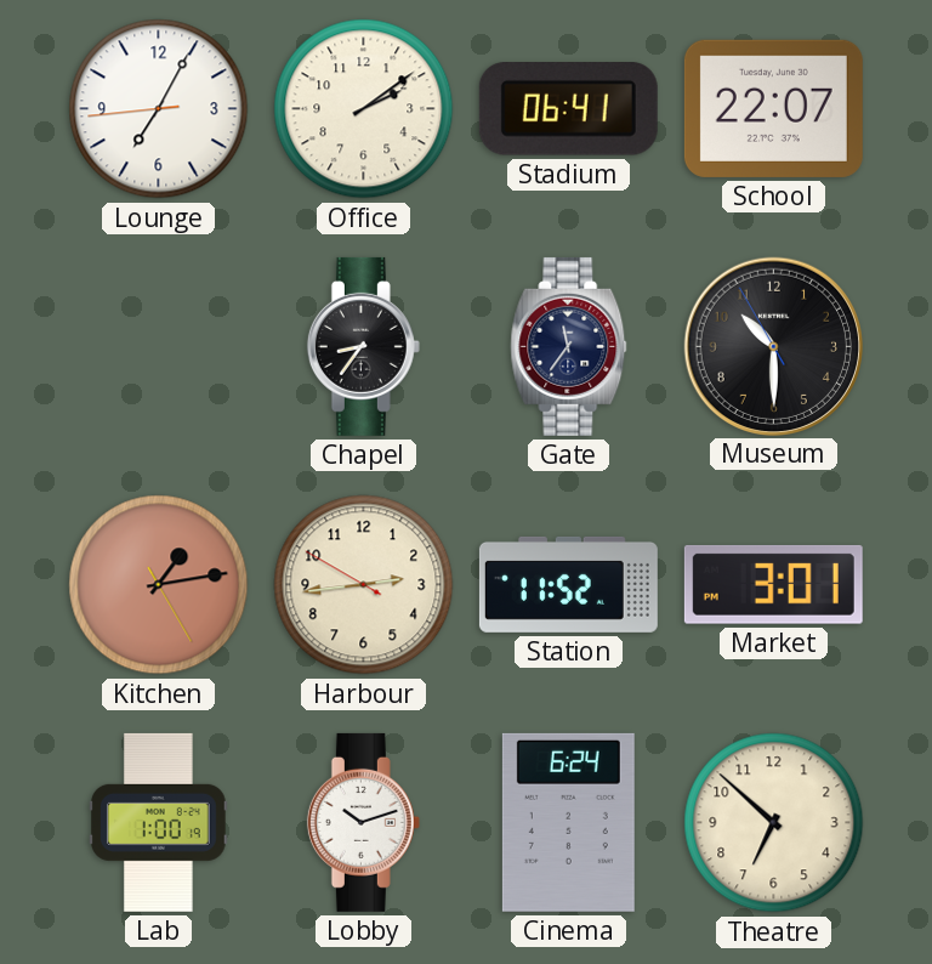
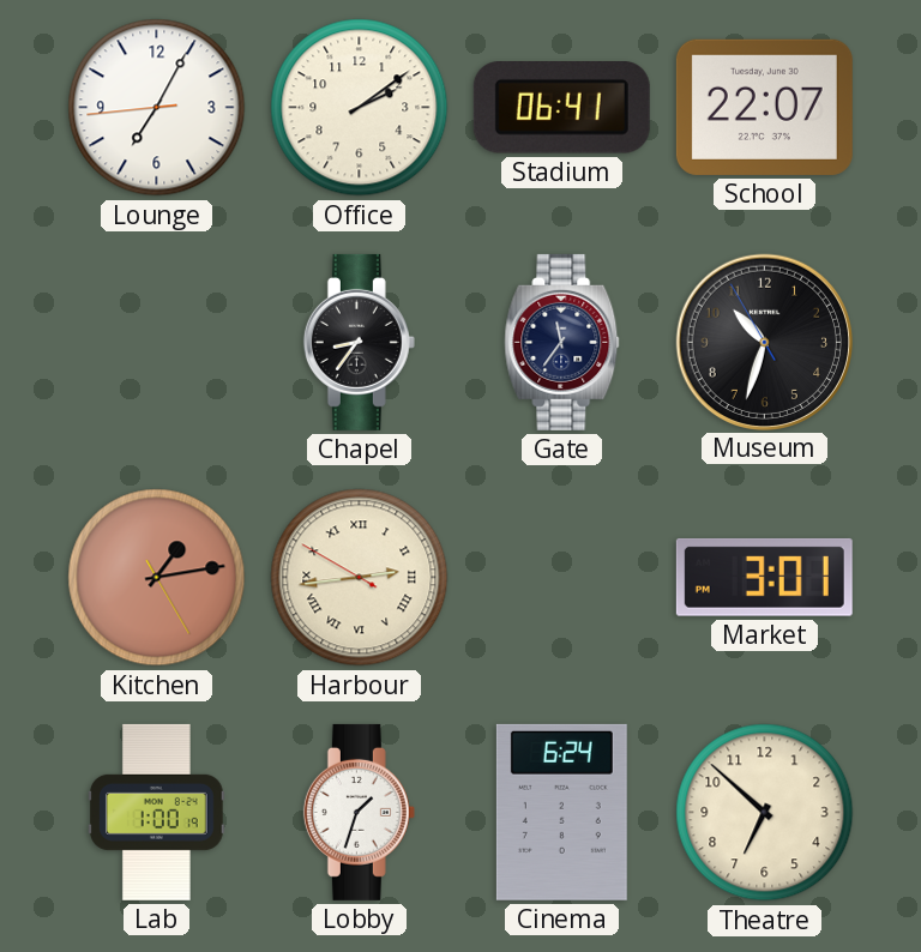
Museum: 10:29 -> 10:32 (764, 342)
Harbour numerals: Arabic -> Roman (360, 578)
Station: 11:52 -> none (568, 584)
Lobby: 10:12 -> 1:33 (359, 812)
